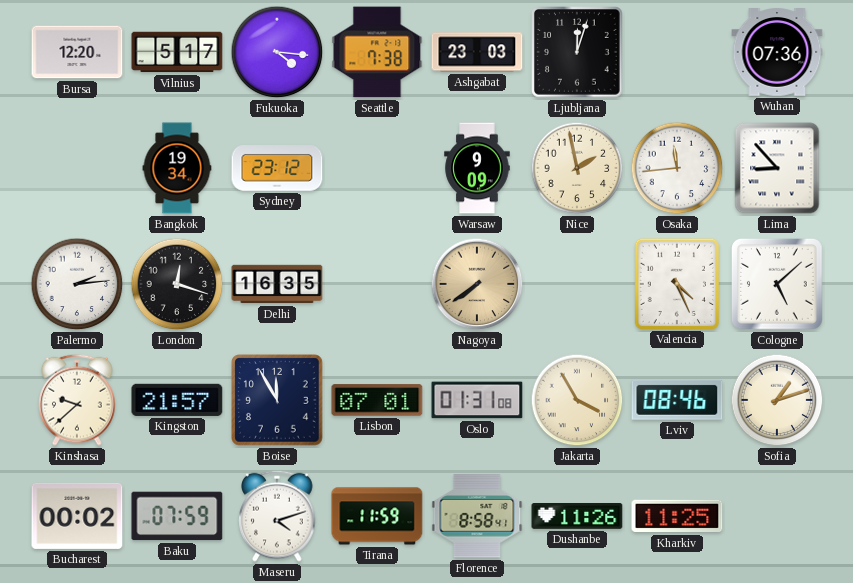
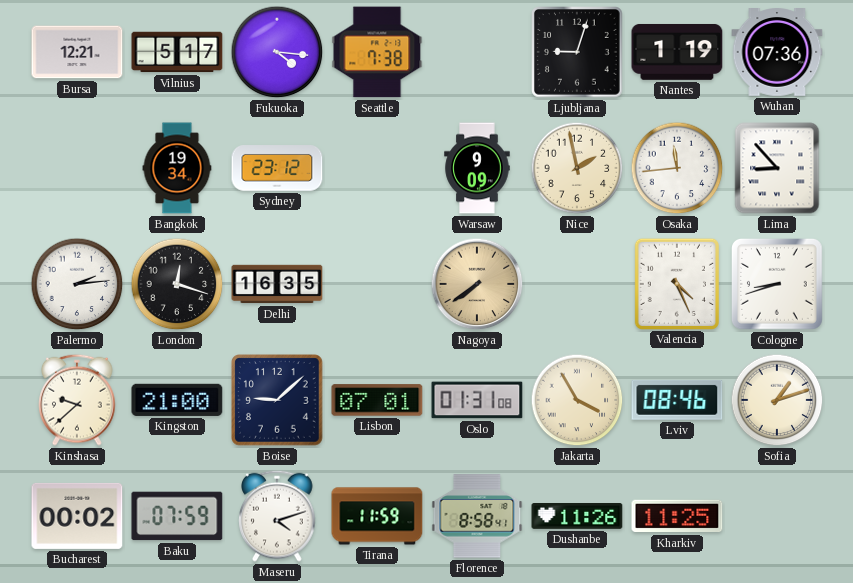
Bursa: 12:20 -> 12:21 (77, 52)
Ashgabat: 23:03 -> none (477, 52)
Ljubljana: 12:03 -> 9:03 (577, 52)
Nantes: none -> 1:19 (677, 52)
Cologne: 5:08 -> 8:42 (777, 284)
Kingston: 21:57 -> 21:00 (177, 400)
Boise: 11:55 -> 9:08 (277, 400)
